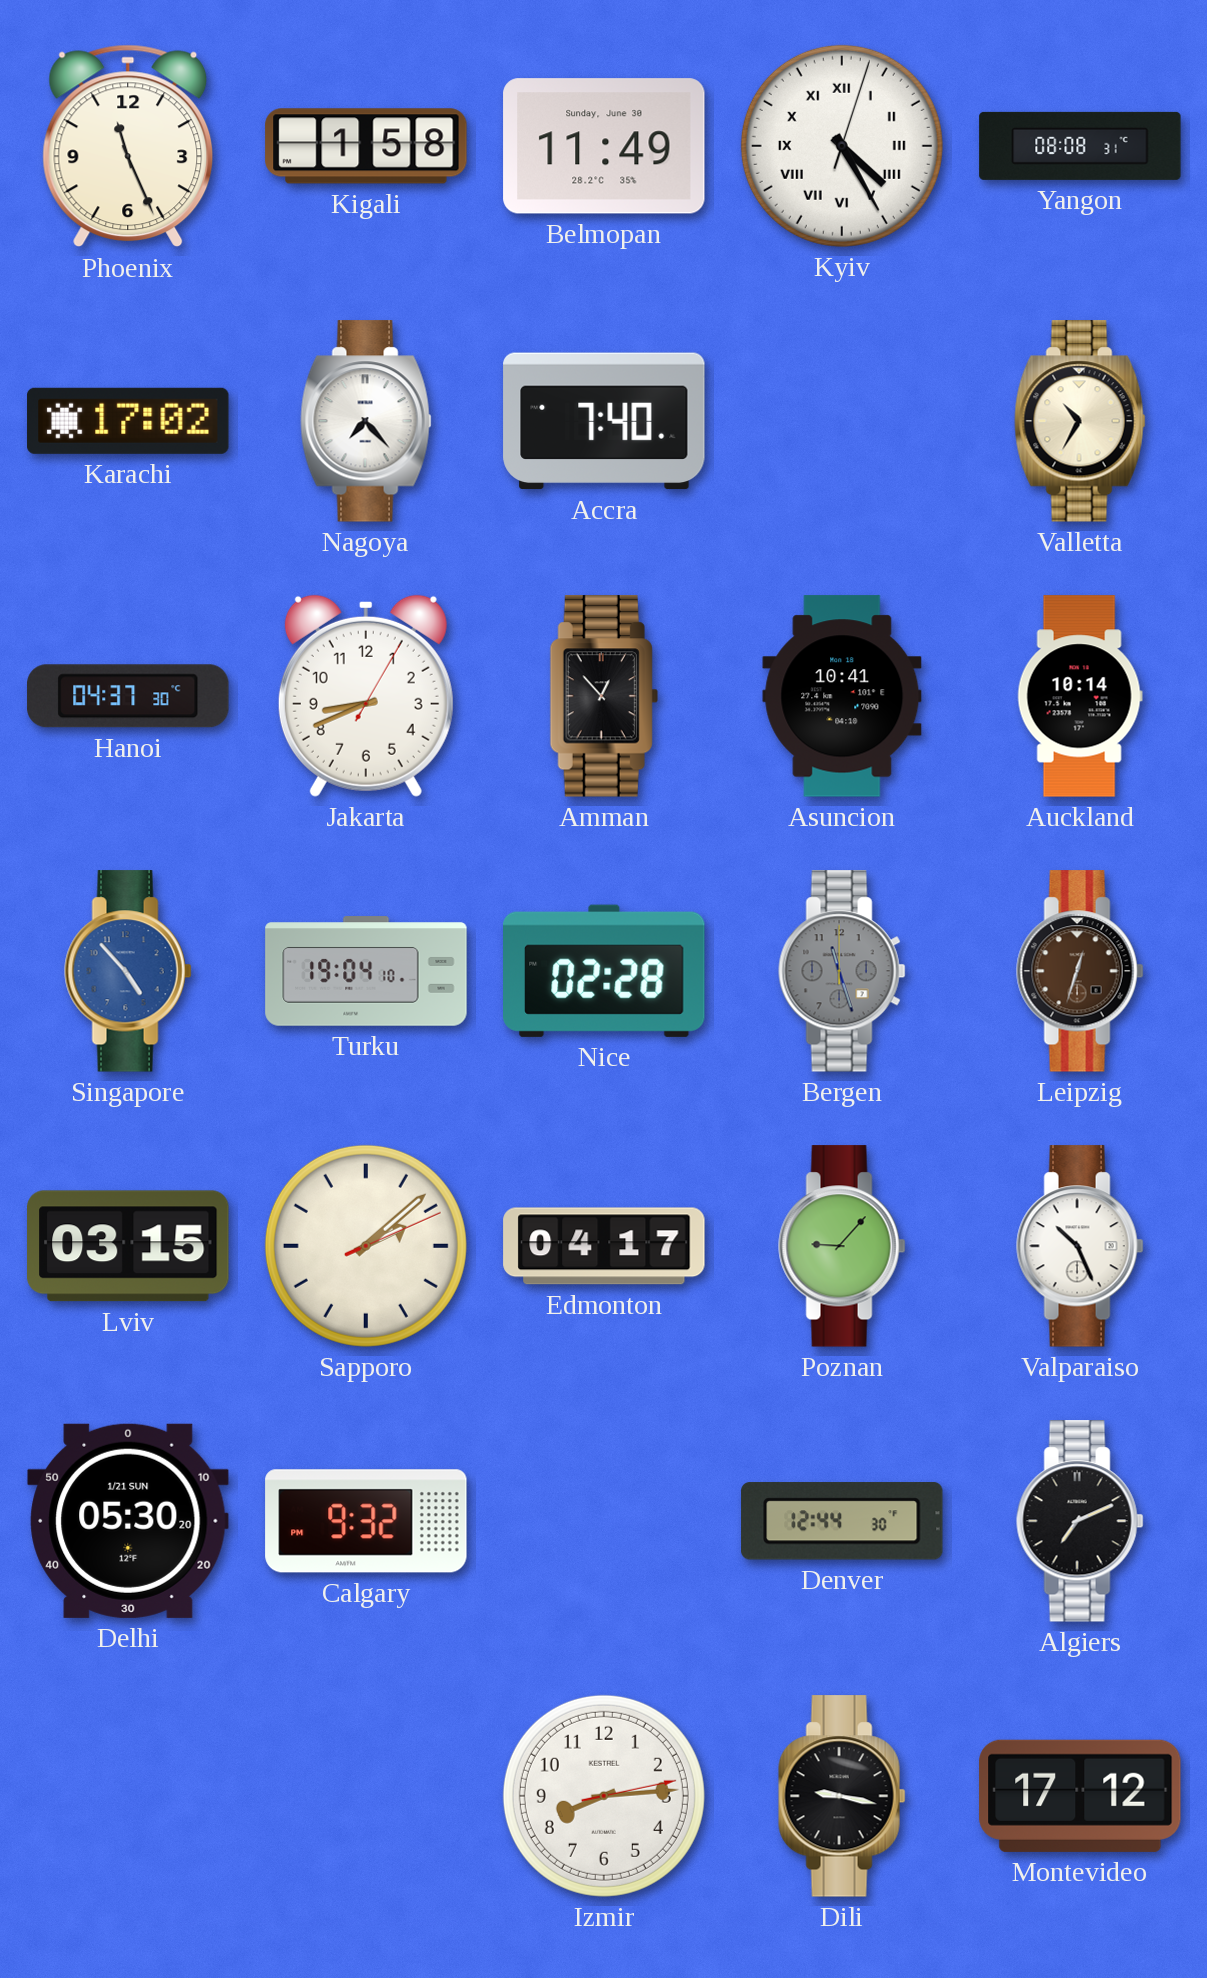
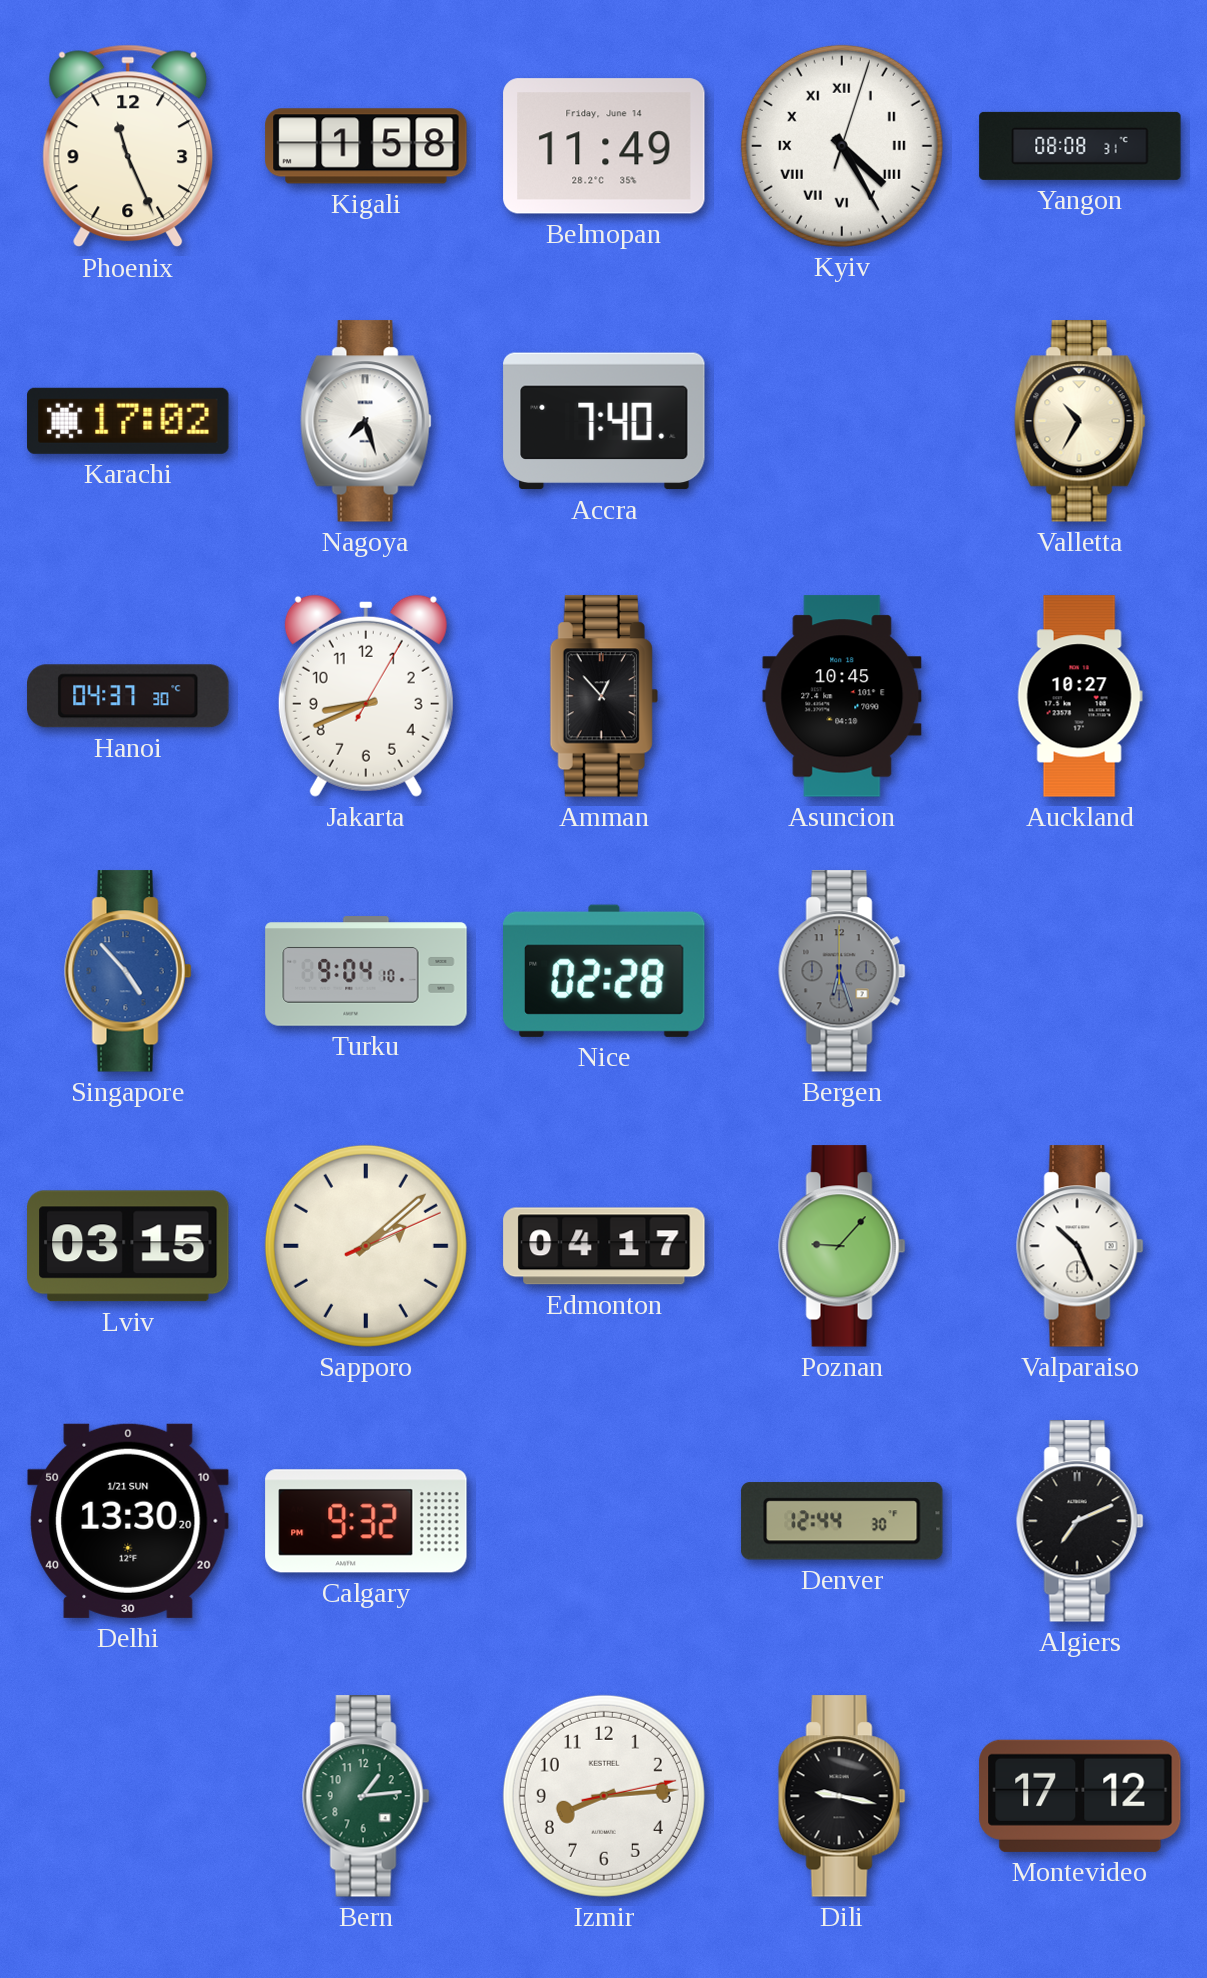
Belmopan date: Sunday, June 30 -> Friday, June 14 (604, 146)
Nagoya: 7:23 -> 7:27 (366, 421)
Asuncion: 10:41 -> 10:45 (842, 696)
Auckland: 10:14 -> 10:27 (1080, 696)
Turku: 19:04 -> 9:04 (366, 971)
Bergen: 11:27 -> 6:27 (842, 971)
Leipzig: 12:33 -> none (1080, 971)
Delhi: 05:30 -> 13:30 (128, 1521)
Bern: none -> 1:14 (366, 1796)
